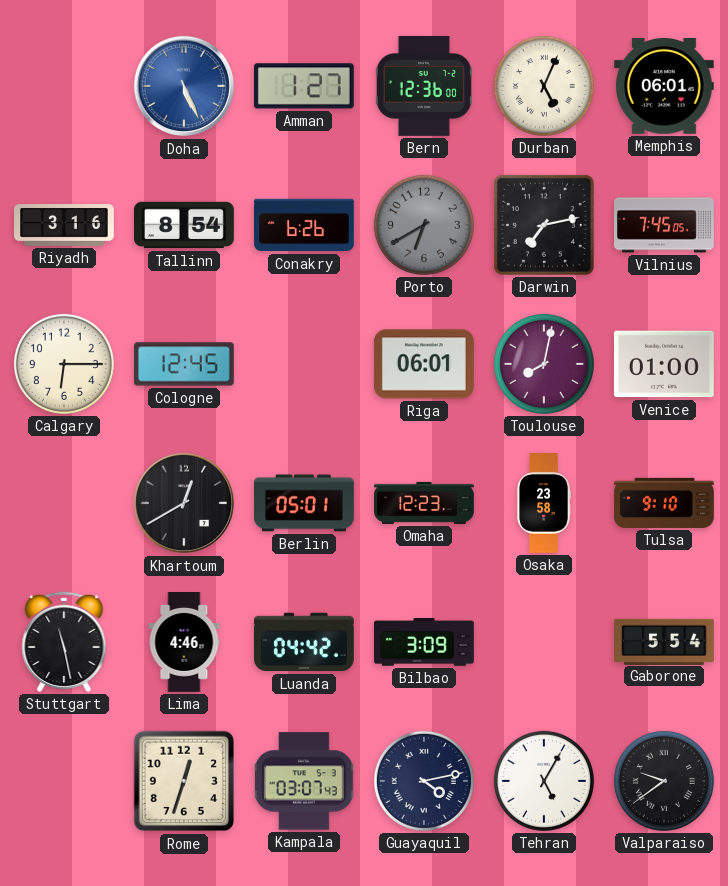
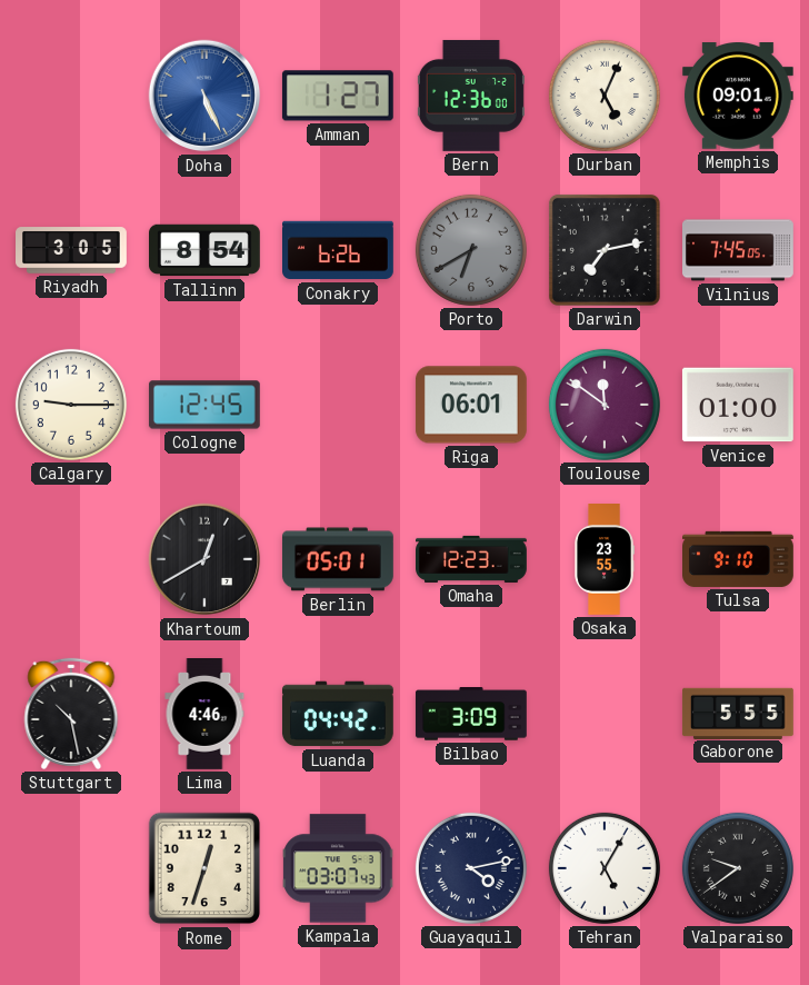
Memphis: 06:01 -> 09:01 (738, 97)
Riyadh: 3:16 -> 3:05 (72, 250)
Calgary: 6:15 -> 9:15 (71, 405)
Toulouse: 8:02 -> 11:51 (605, 405)
Osaka: 23:58 -> 23:55 (605, 560)
Stuttgart: 11:28 -> 10:28 (71, 714)
Gaborone: 5:54 -> 5:55 (738, 713)
